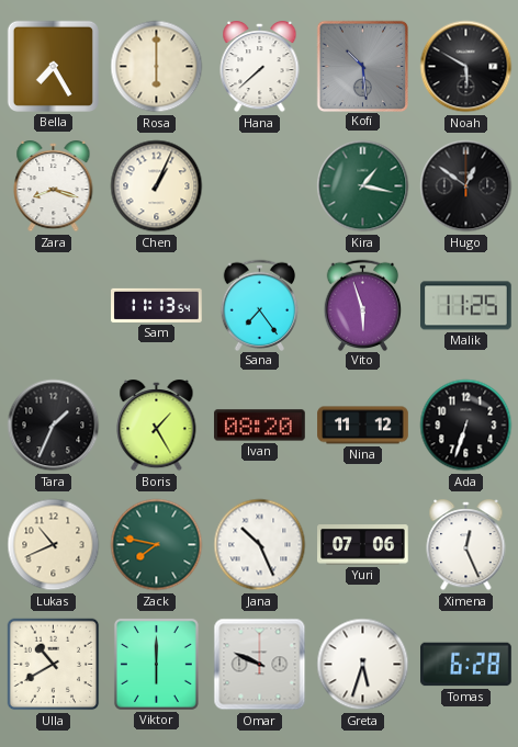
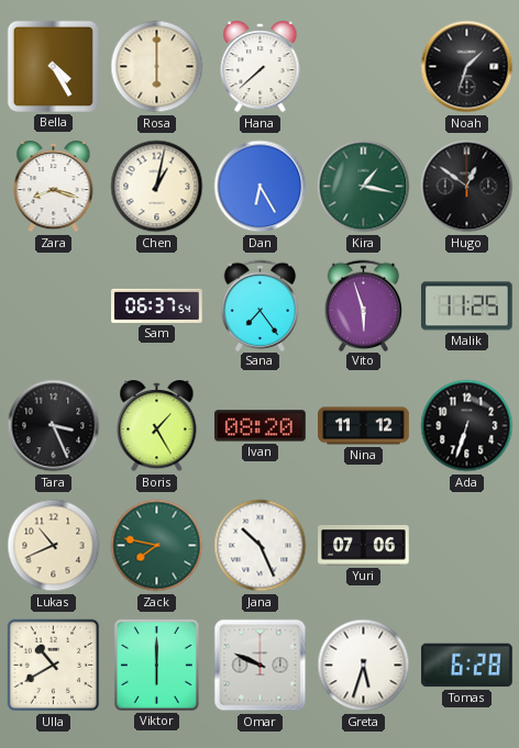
Bella: 7:25 -> 4:25 (53, 66)
Kofi: 10:29 -> none (362, 66)
Noah: 5:50 -> 1:33 (467, 67)
Chen: 1:04 -> 1:02 (157, 187)
Dan: none -> 6:25 (261, 187)
Sam: 11:13 -> 06:37 (157, 305)
Tara: 1:34 -> 3:26 (54, 426)
Ximena: 12:26 -> none (466, 546)
